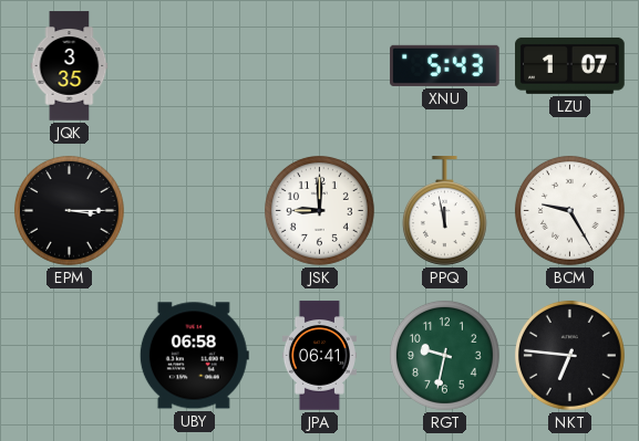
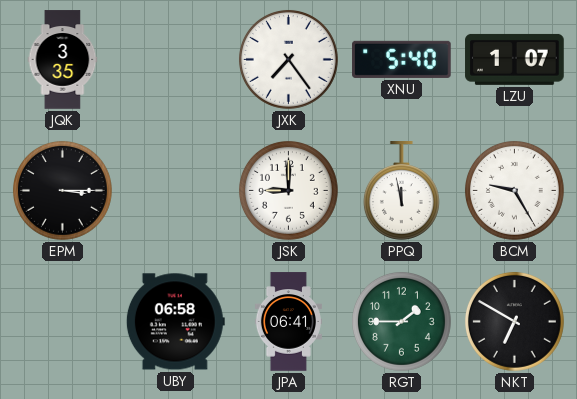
JXK: none -> 7:24 (288, 59)
XNU: 5:43 -> 5:40 (402, 59)
RGT: 9:32 -> 1:45 (401, 321)
NKT: 6:46 -> 6:50 (514, 321)
